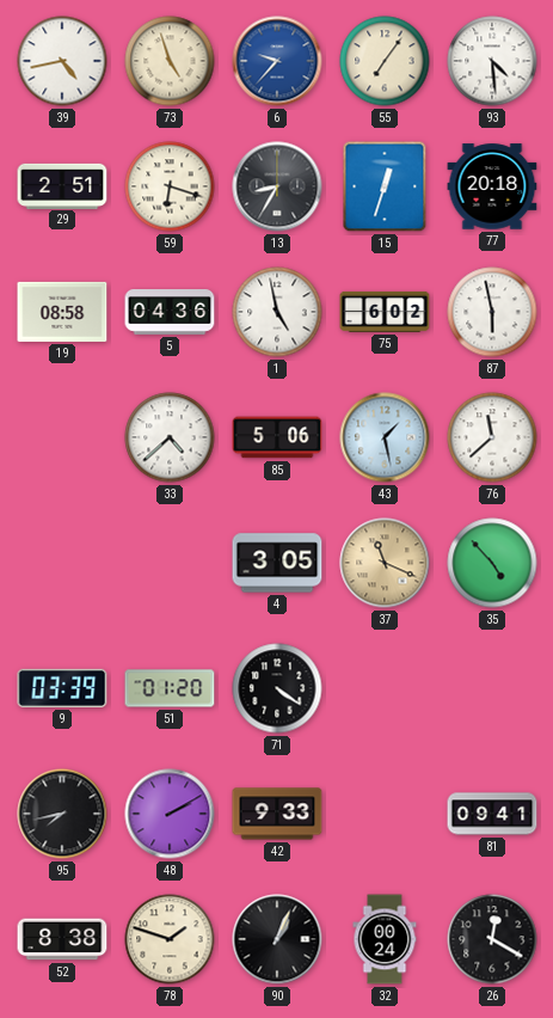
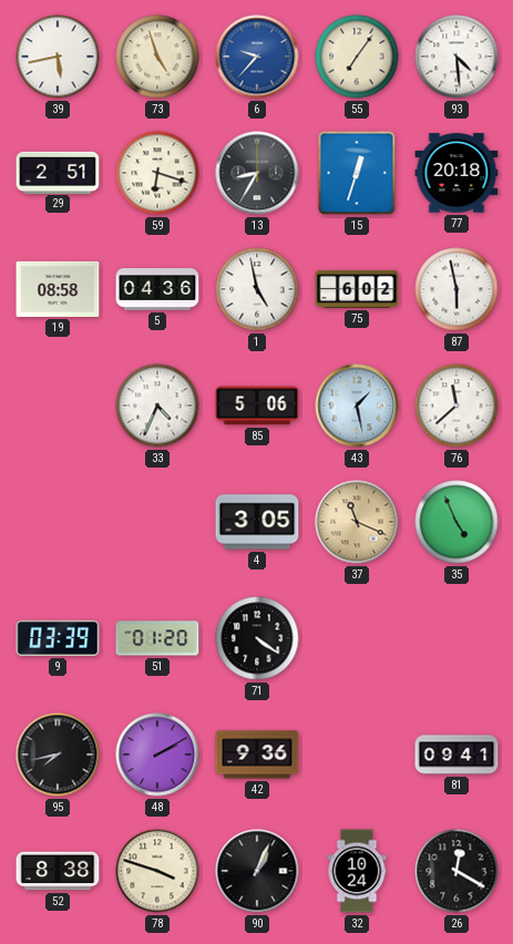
39: 4:43 -> 5:43 (58, 57)
33: 4:38 -> 4:34 (157, 406)
35: 4:53 -> 4:56 (456, 522)
42: 9:33 -> 9:36 (257, 755)
78: 1:48 -> 3:48 (157, 871)
32: 00:24 -> 10:24 (357, 871)
